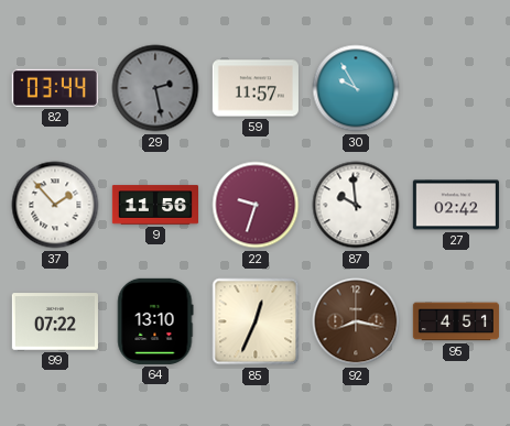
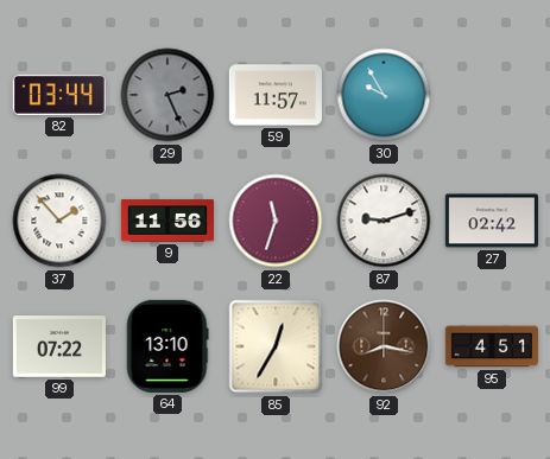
29: 2:28 -> 2:26 (167, 95)
22: 9:33 -> 11:33 (276, 221)
87: 9:59 -> 9:12 (384, 221)
85: 12:34 -> 12:35 (276, 346)
